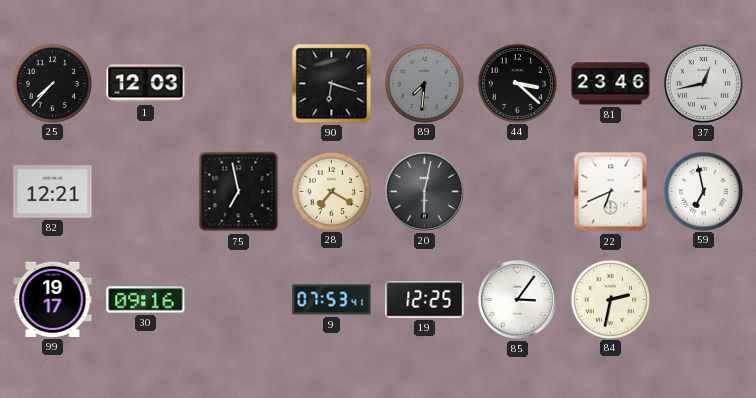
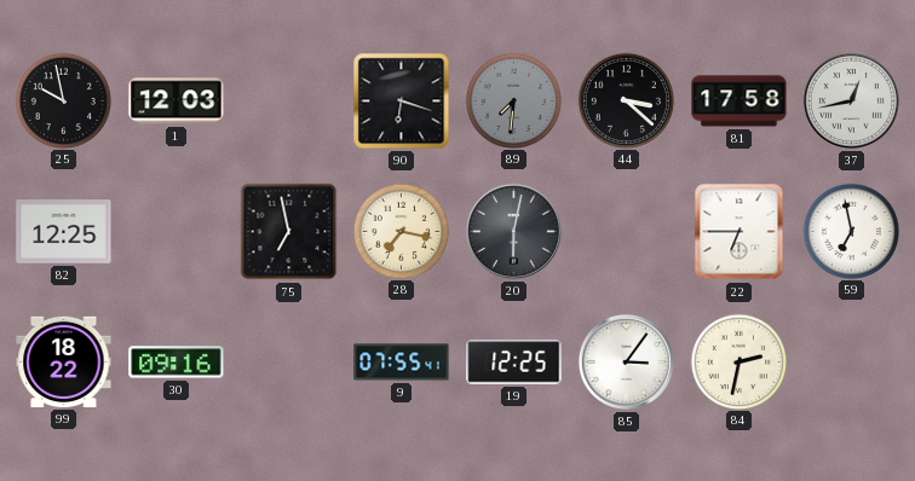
25: 7:37 -> 9:58 (63, 100)
81: 23:46 -> 17:58 (740, 102)
82: 12:21 -> 12:25 (64, 232)
28: 7:20 -> 7:17 (401, 231)
22: 6:41 -> 6:45 (740, 232)
99: 19:17 -> 18:22 (64, 361)
9: 07:53 -> 07:55 (402, 363)
